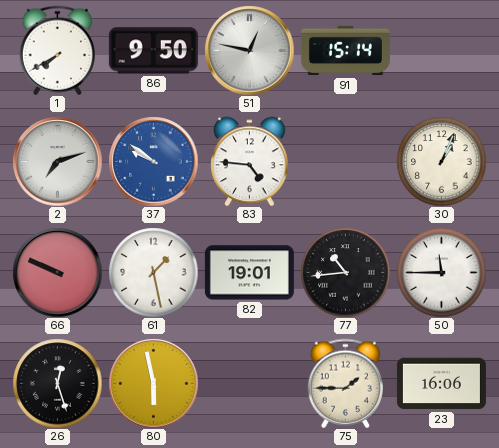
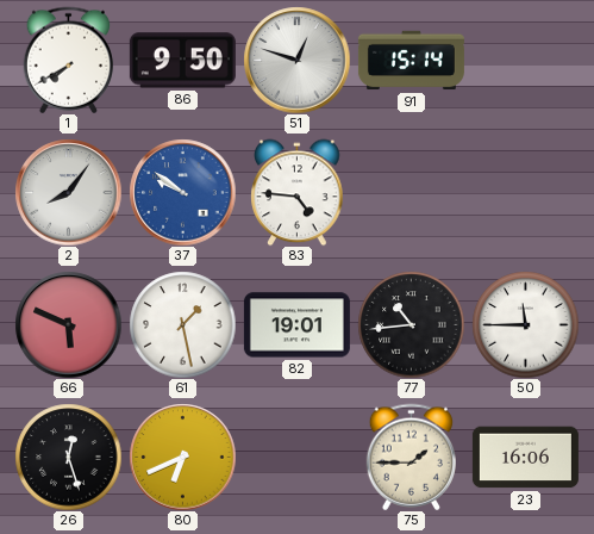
51: 12:47 -> 12:48 (296, 60)
2: 7:12 -> 8:06 (68, 192)
30: 1:04 -> none (441, 161)
66: 9:49 -> 5:49 (68, 324)
80: 5:58 -> 6:41 (182, 457)
